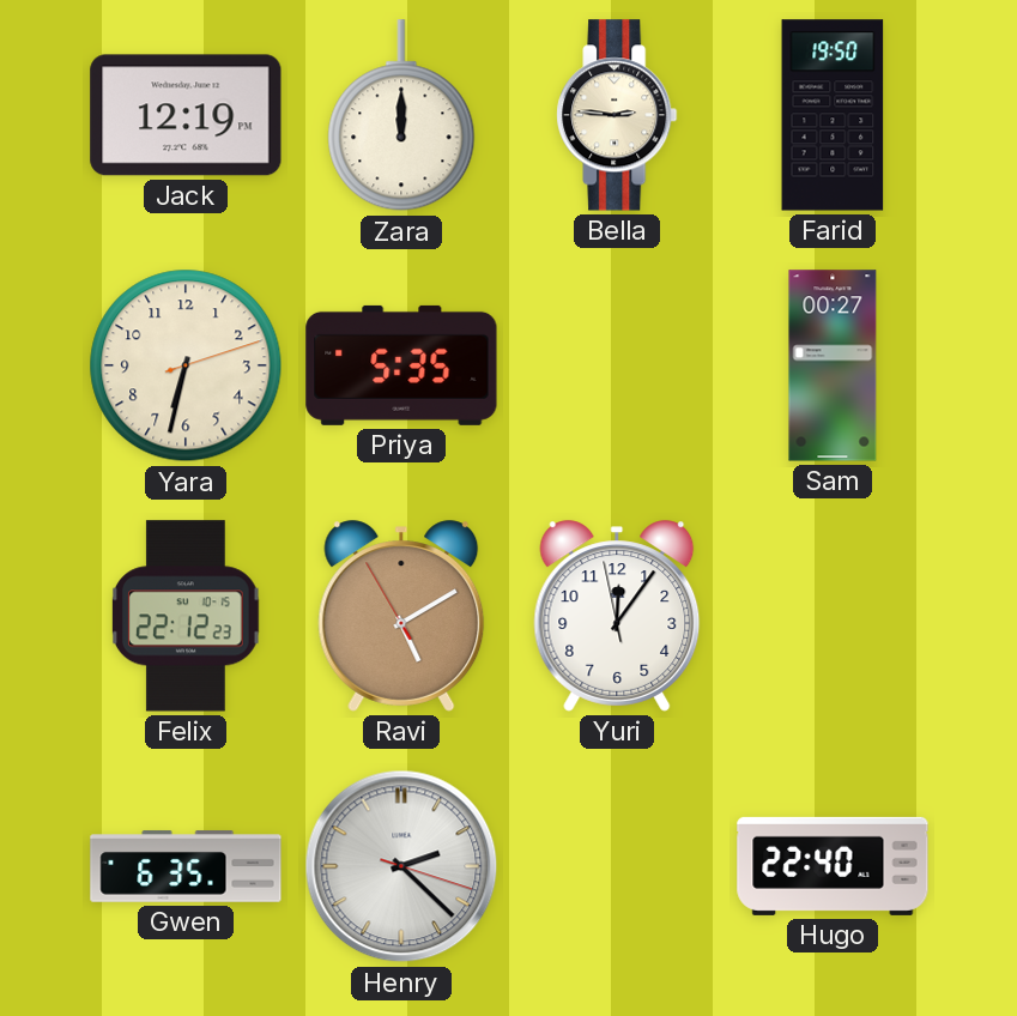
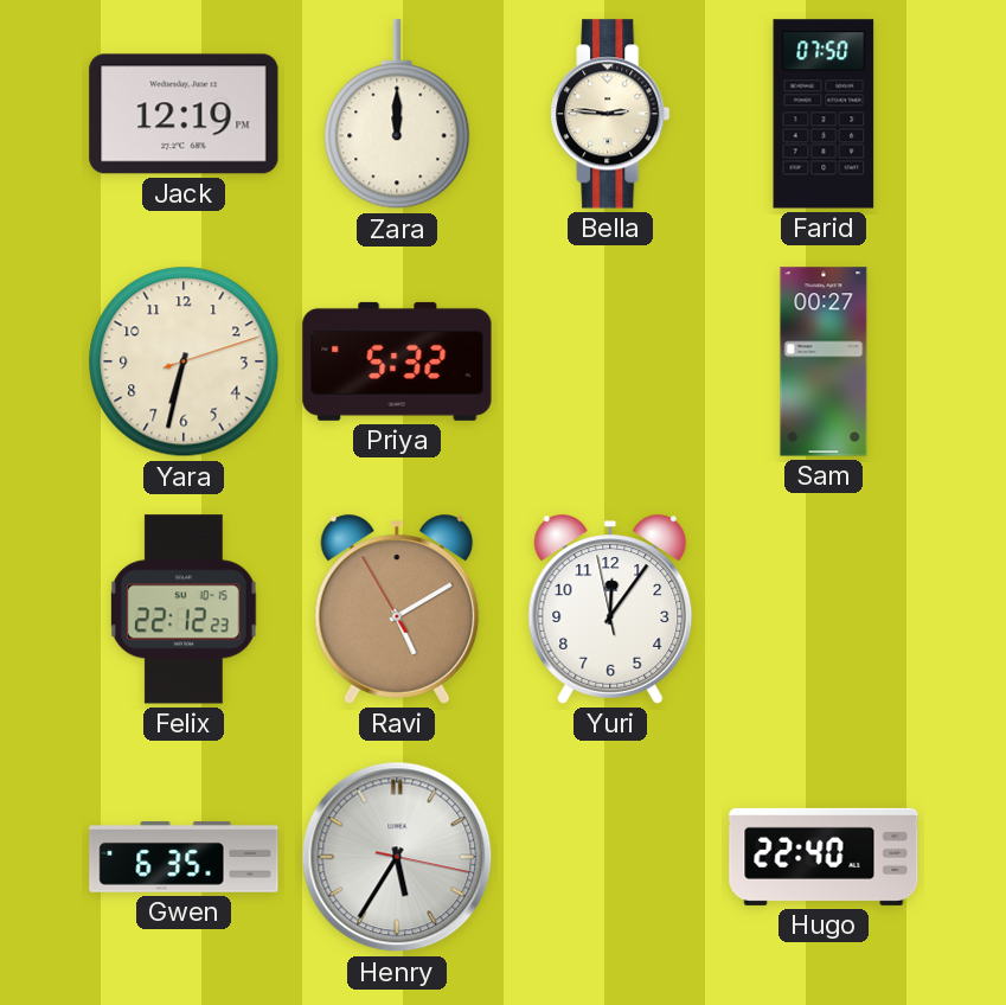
Farid: 19:50 -> 07:50 (824, 114)
Priya: 5:35 -> 5:32 (397, 361)
Henry: 2:22 -> 5:35 (397, 857)
